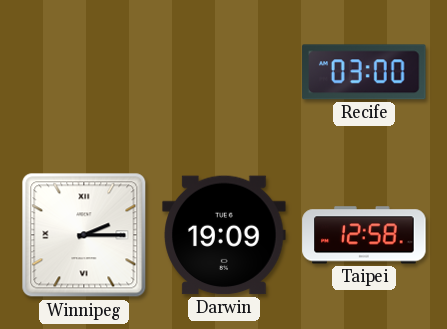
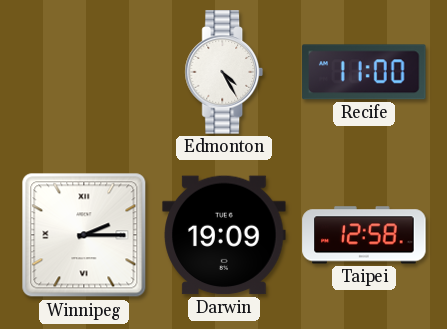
Edmonton: none -> 4:25 (224, 72)
Recife: 03:00 -> 11:00 (364, 72)
